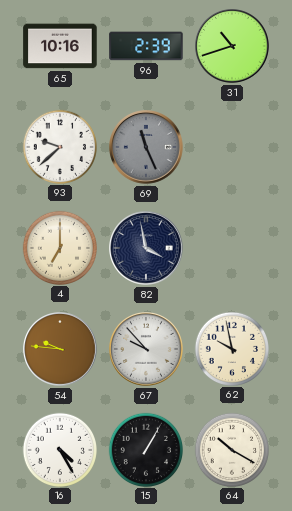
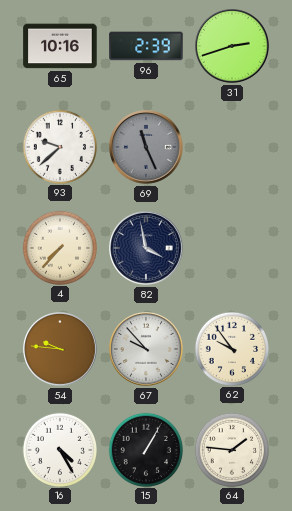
31: 10:42 -> 2:42 (233, 47)
4: 7:00 -> 7:37 (59, 247)
62: 9:58 -> 9:54 (231, 348)
64: 10:20 -> 1:46 (231, 449)
